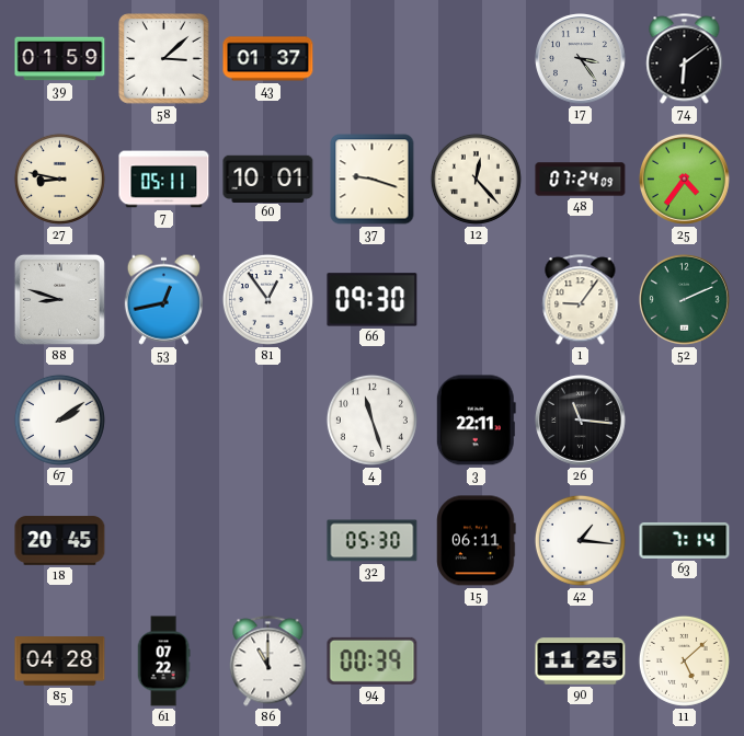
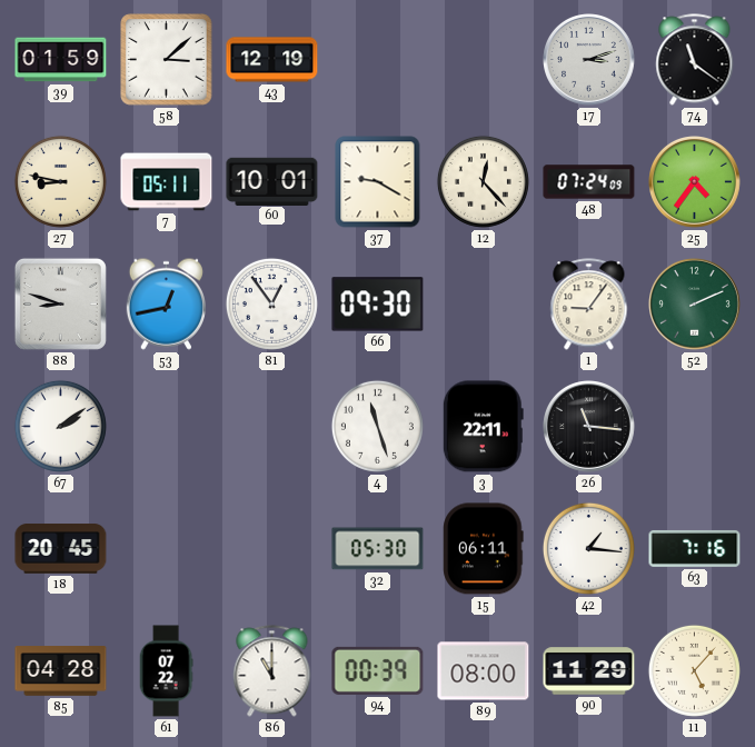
43: 01:37 -> 12:19 (272, 60)
17: 3:24 -> 3:12 (589, 60)
74: 6:09 -> 11:21 (695, 60)
37: 9:18 -> 9:20 (378, 182)
63: 7:14 -> 7:16 (695, 548)
89: none -> 08:00 (484, 671)
90: 11:25 -> 11:29 (589, 671)
11: 5:08 -> 5:07 (694, 670)
